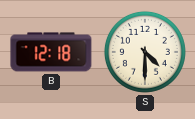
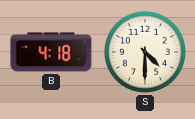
B: 12:18 -> 4:18 (51, 52)
